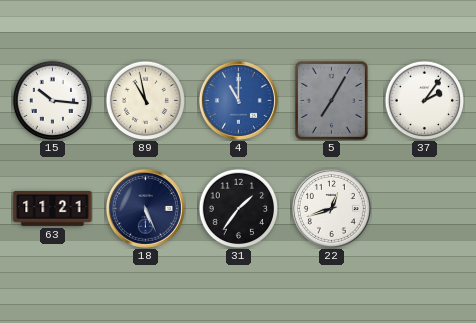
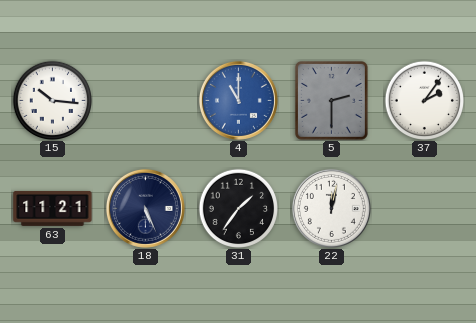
89: 10:58 -> none (145, 100)
5: 7:05 -> 2:30 (331, 100)
22: 12:42 -> 12:02 (331, 208)
